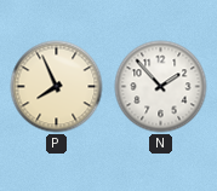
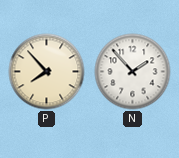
P: 7:56 -> 7:53 (47, 72)
